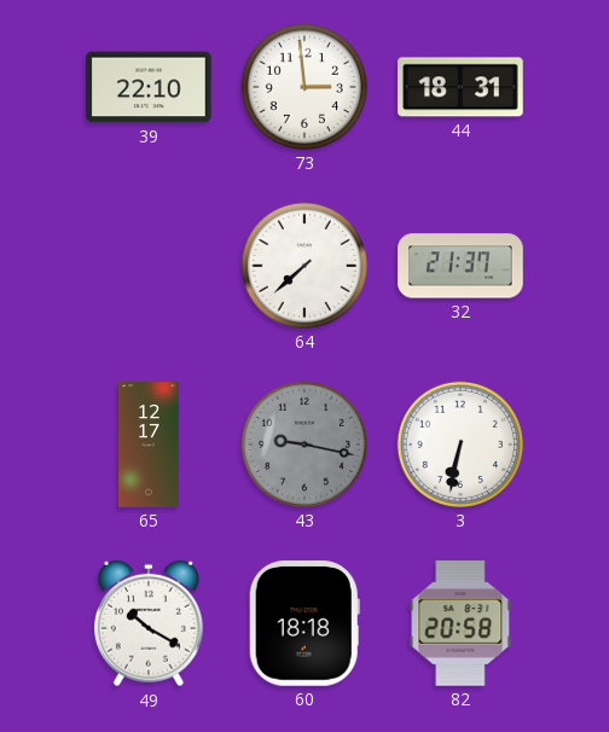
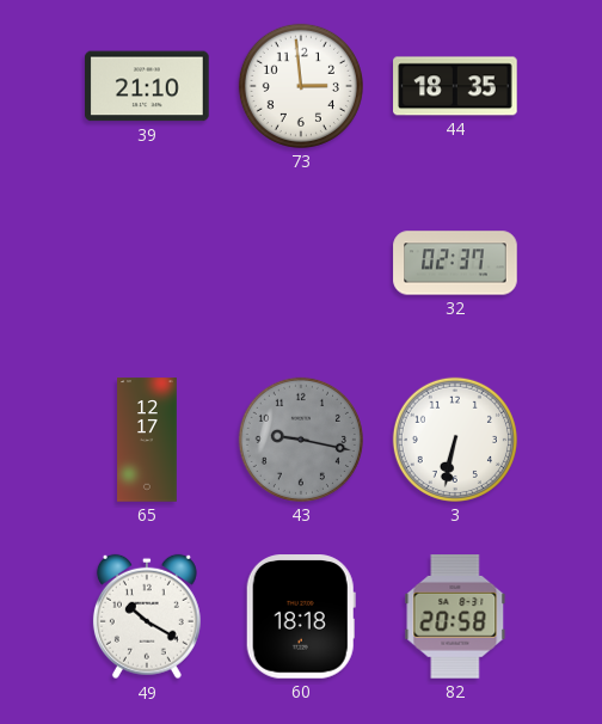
39: 22:10 -> 21:10 (147, 86)
44: 18:31 -> 18:35 (455, 86)
64: 7:38 -> none (304, 266)
32: 21:37 -> 02:37 (455, 263)
